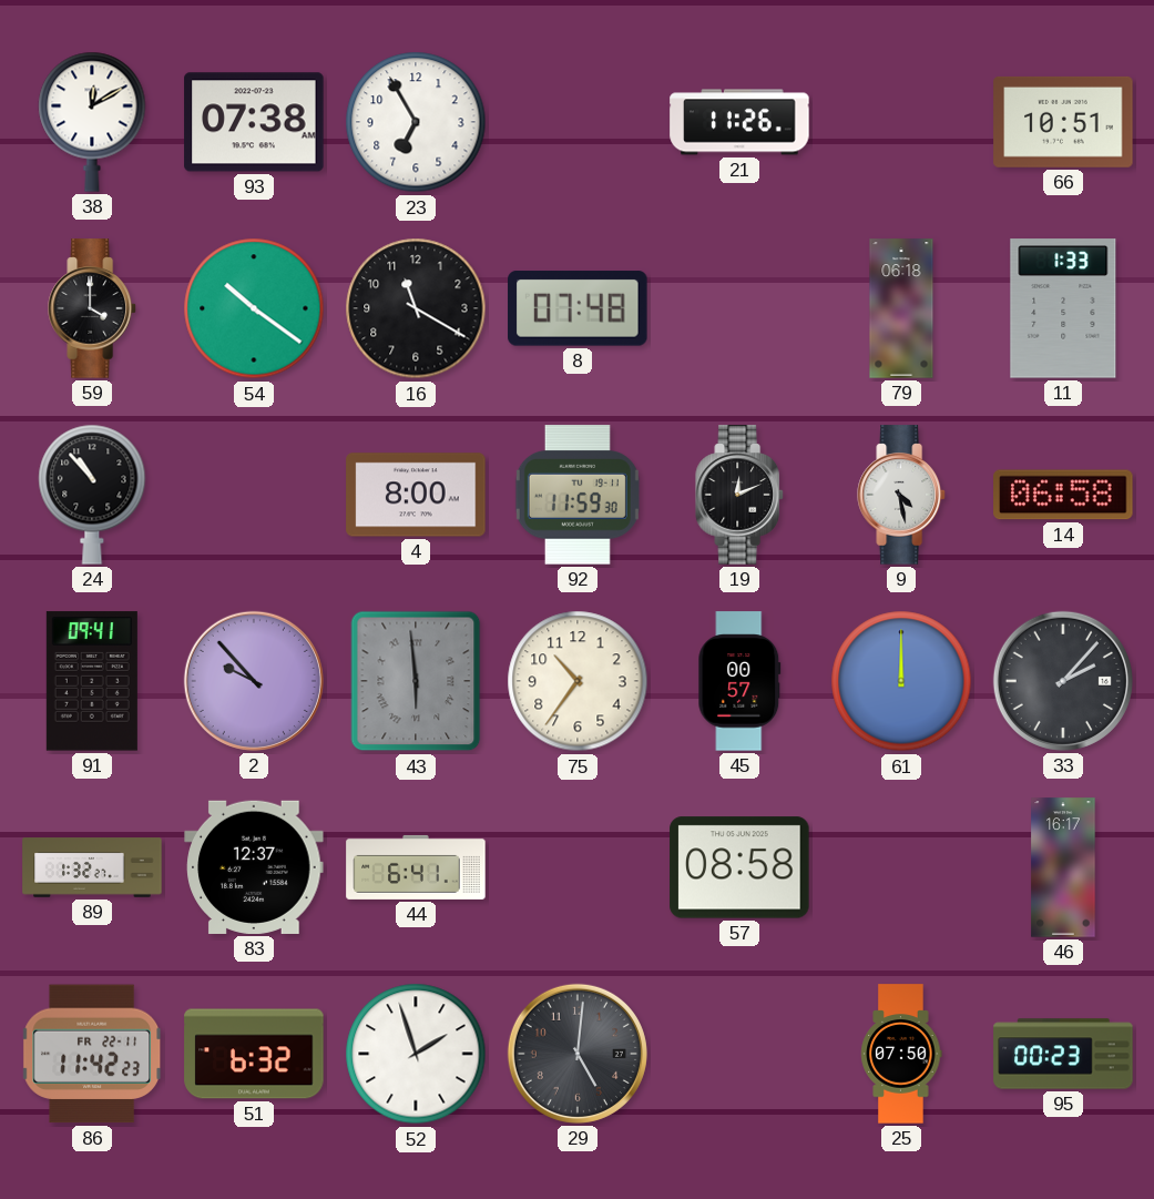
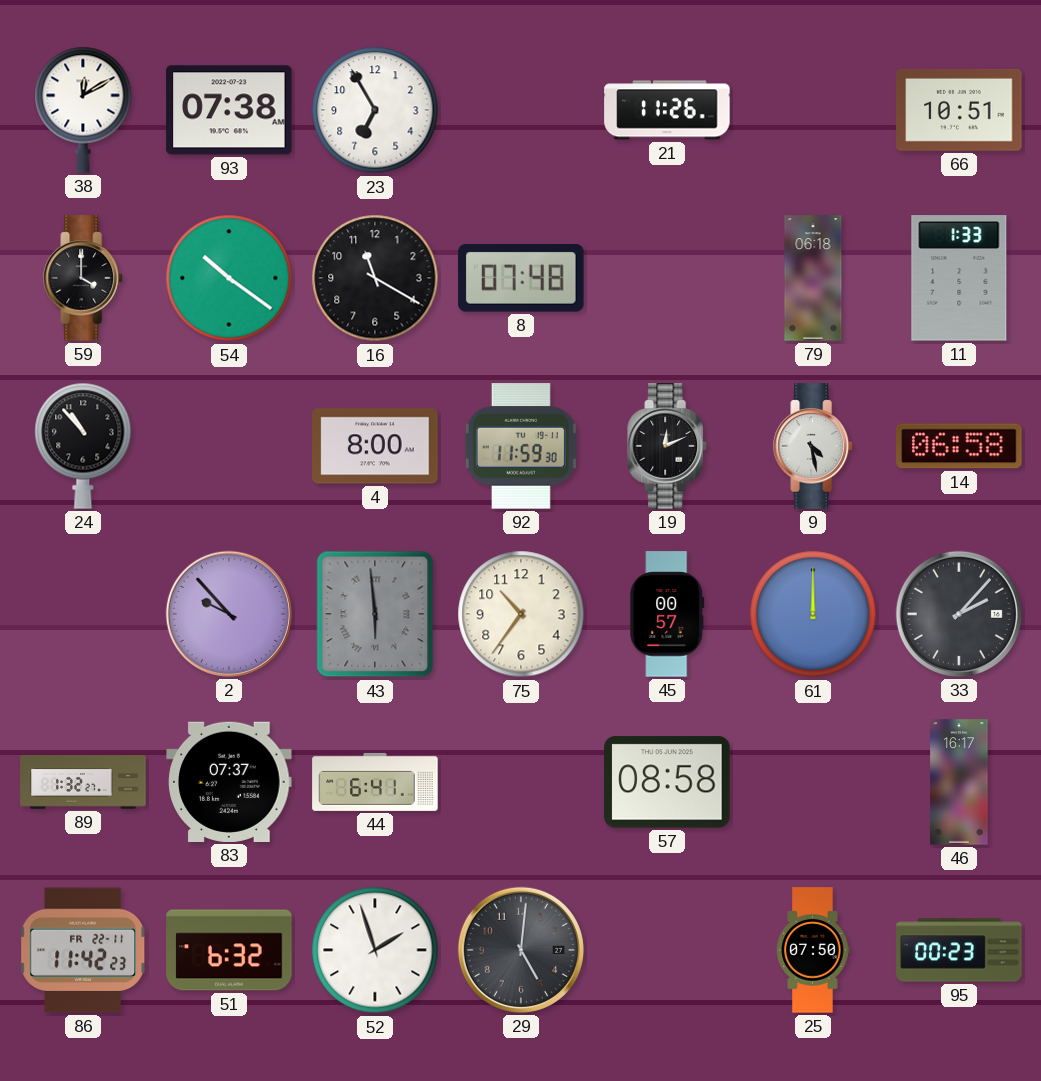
91: 09:41 -> none (92, 681)
83: 12:37 -> 07:37 (229, 782)
